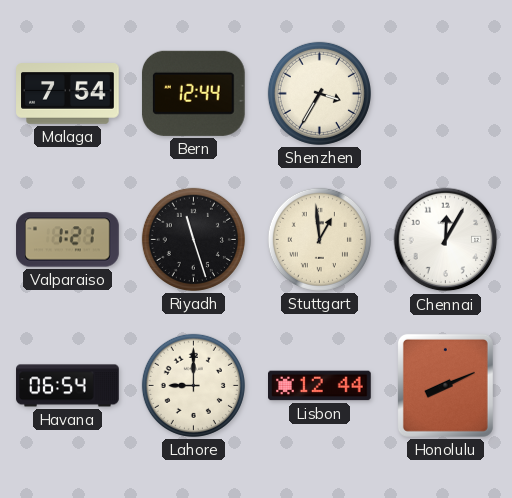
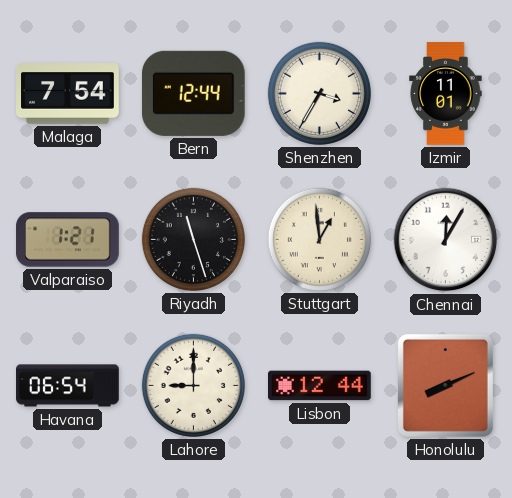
Izmir: none -> 11:01 (446, 94)
